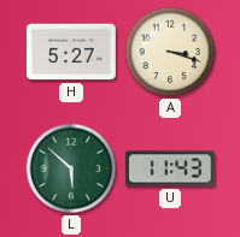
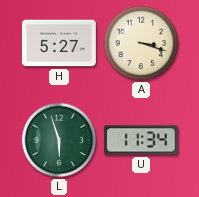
L: 5:52 -> 5:57 (59, 140)
U: 11:43 -> 11:34 (141, 140)
